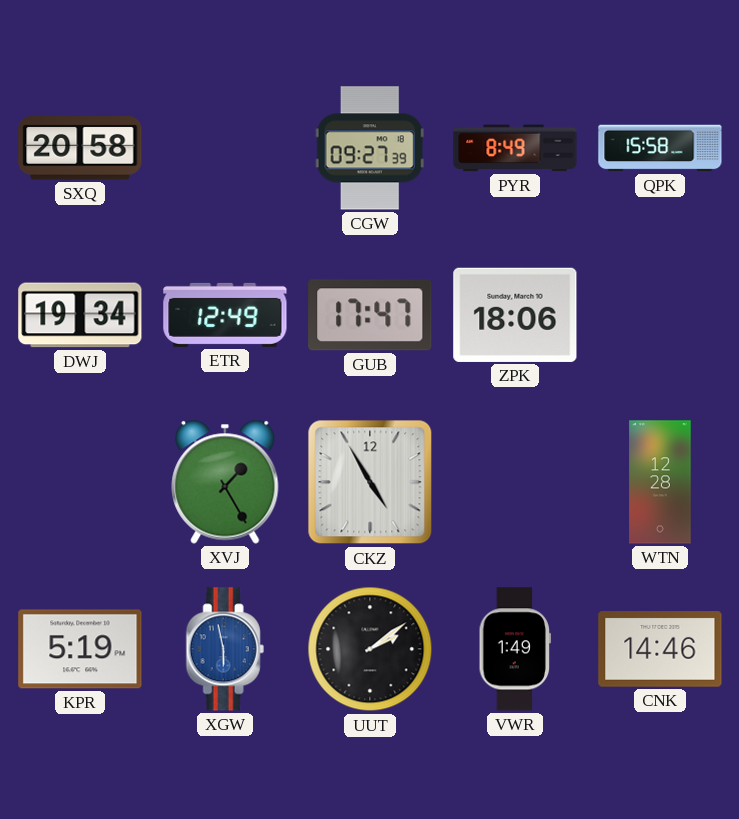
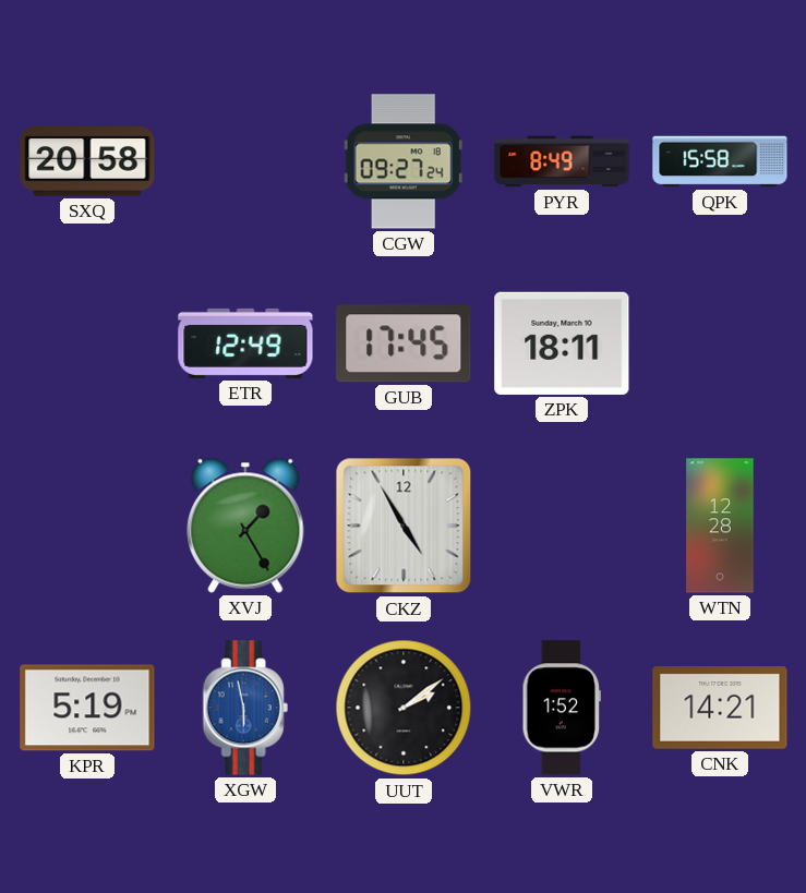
CGW: 09:27:39 -> 09:27:24 (404, 161)
DWJ: 19:34 -> none (80, 315)
GUB: 17:47 -> 17:45 (404, 343)
ZPK: 18:06 -> 18:11 (562, 343)
VWR: 1:49 -> 1:52 (561, 708)
CNK: 14:46 -> 14:21 (720, 708)
